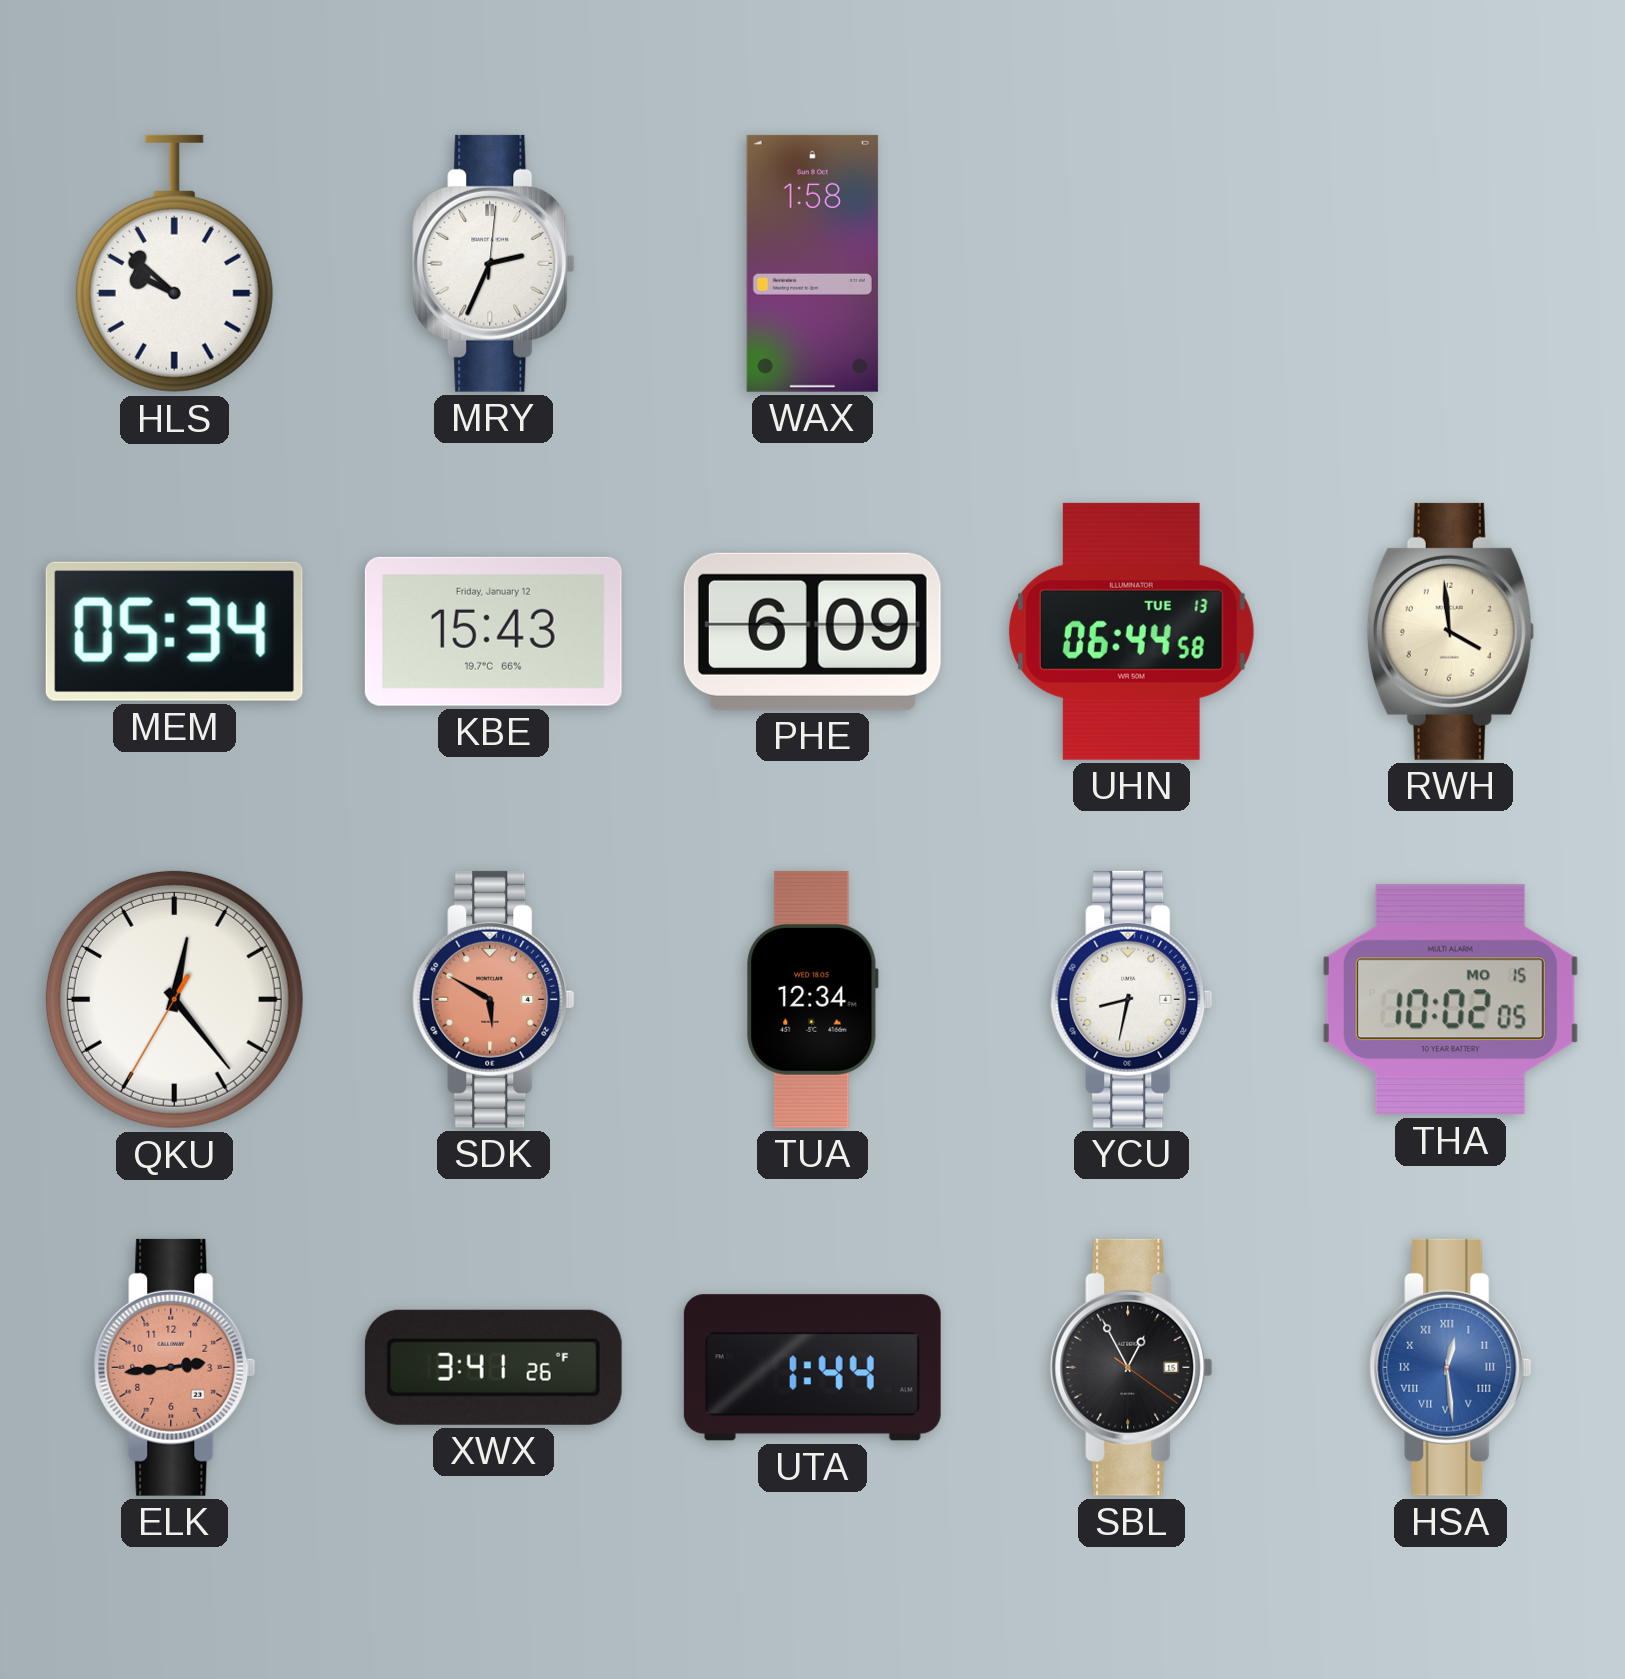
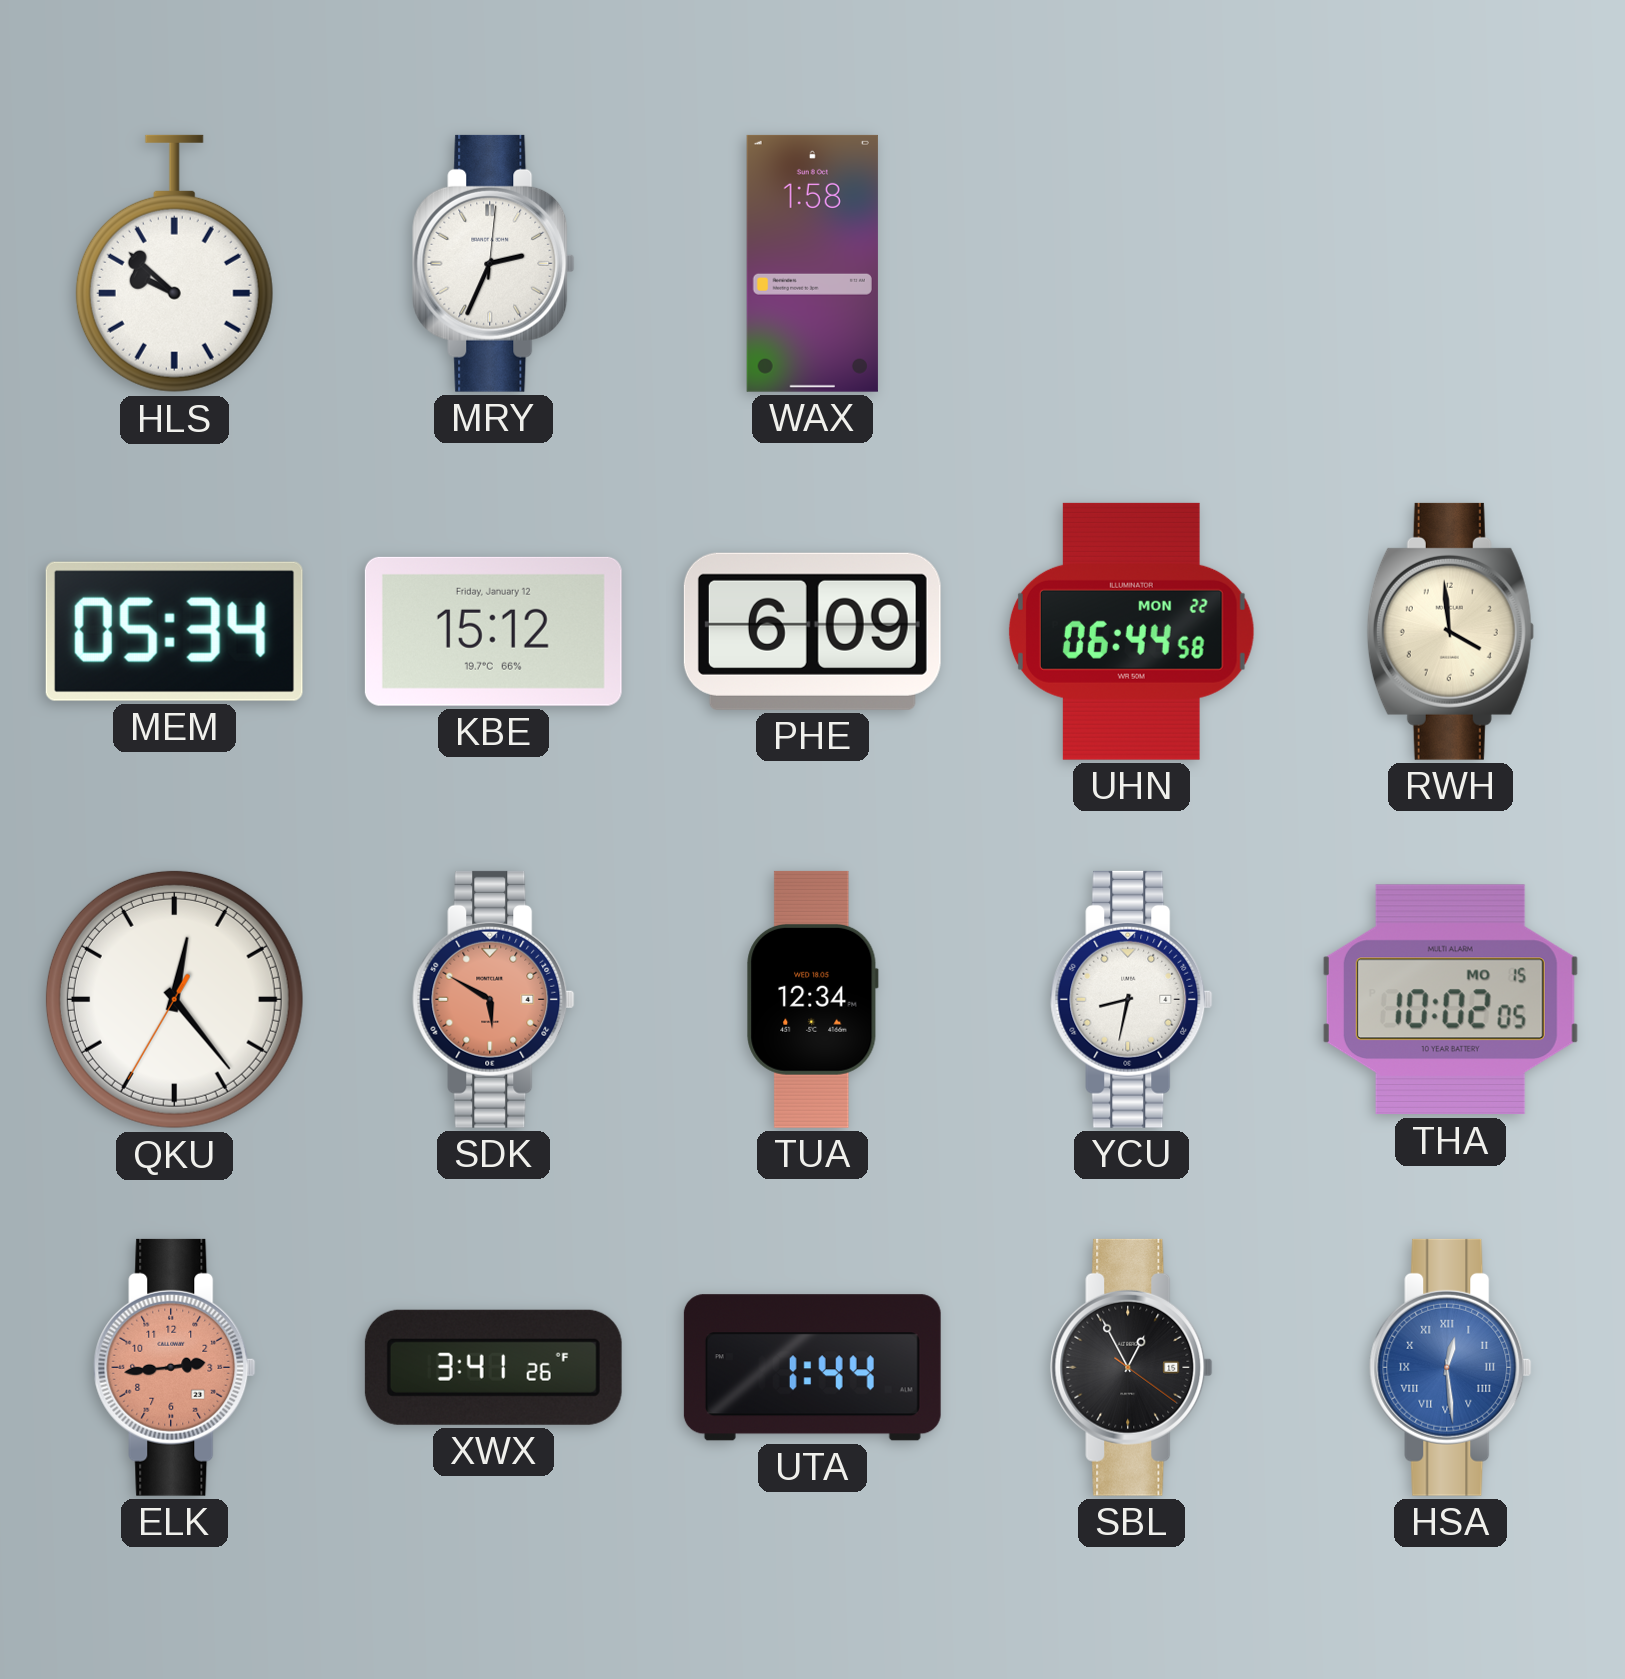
KBE: 15:43 -> 15:12 (493, 631)
UHN date: TUE 13 -> MON 22 (1131, 631)
